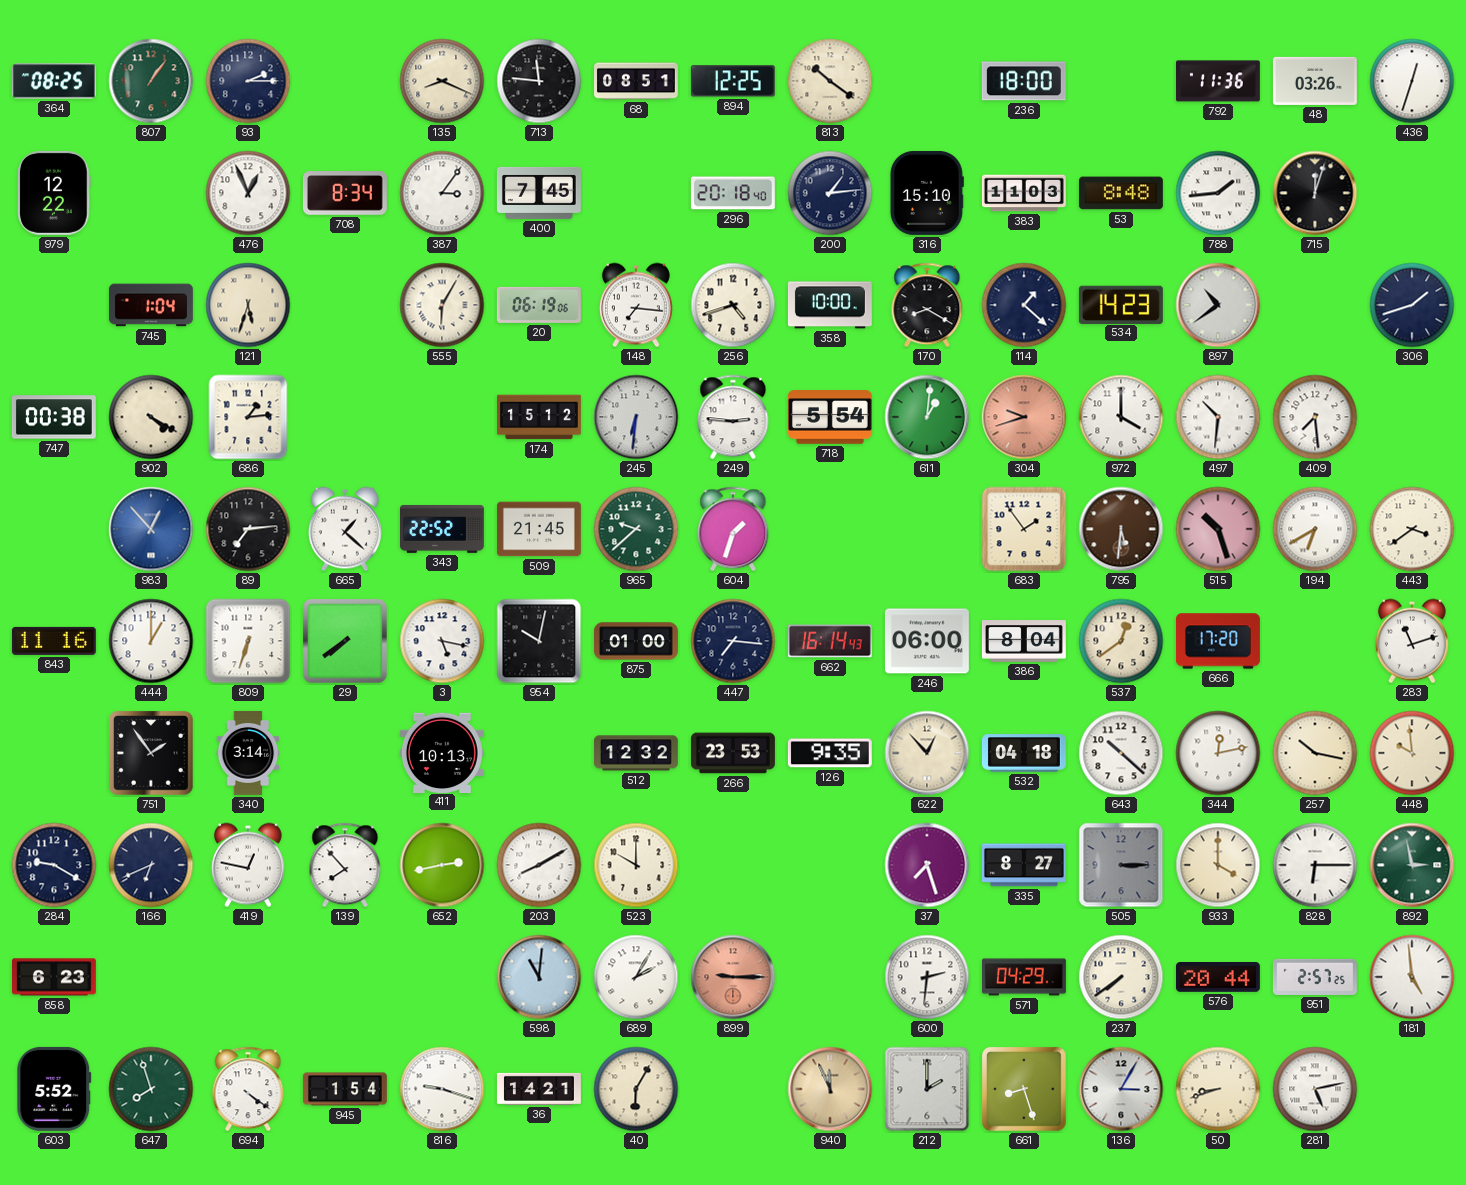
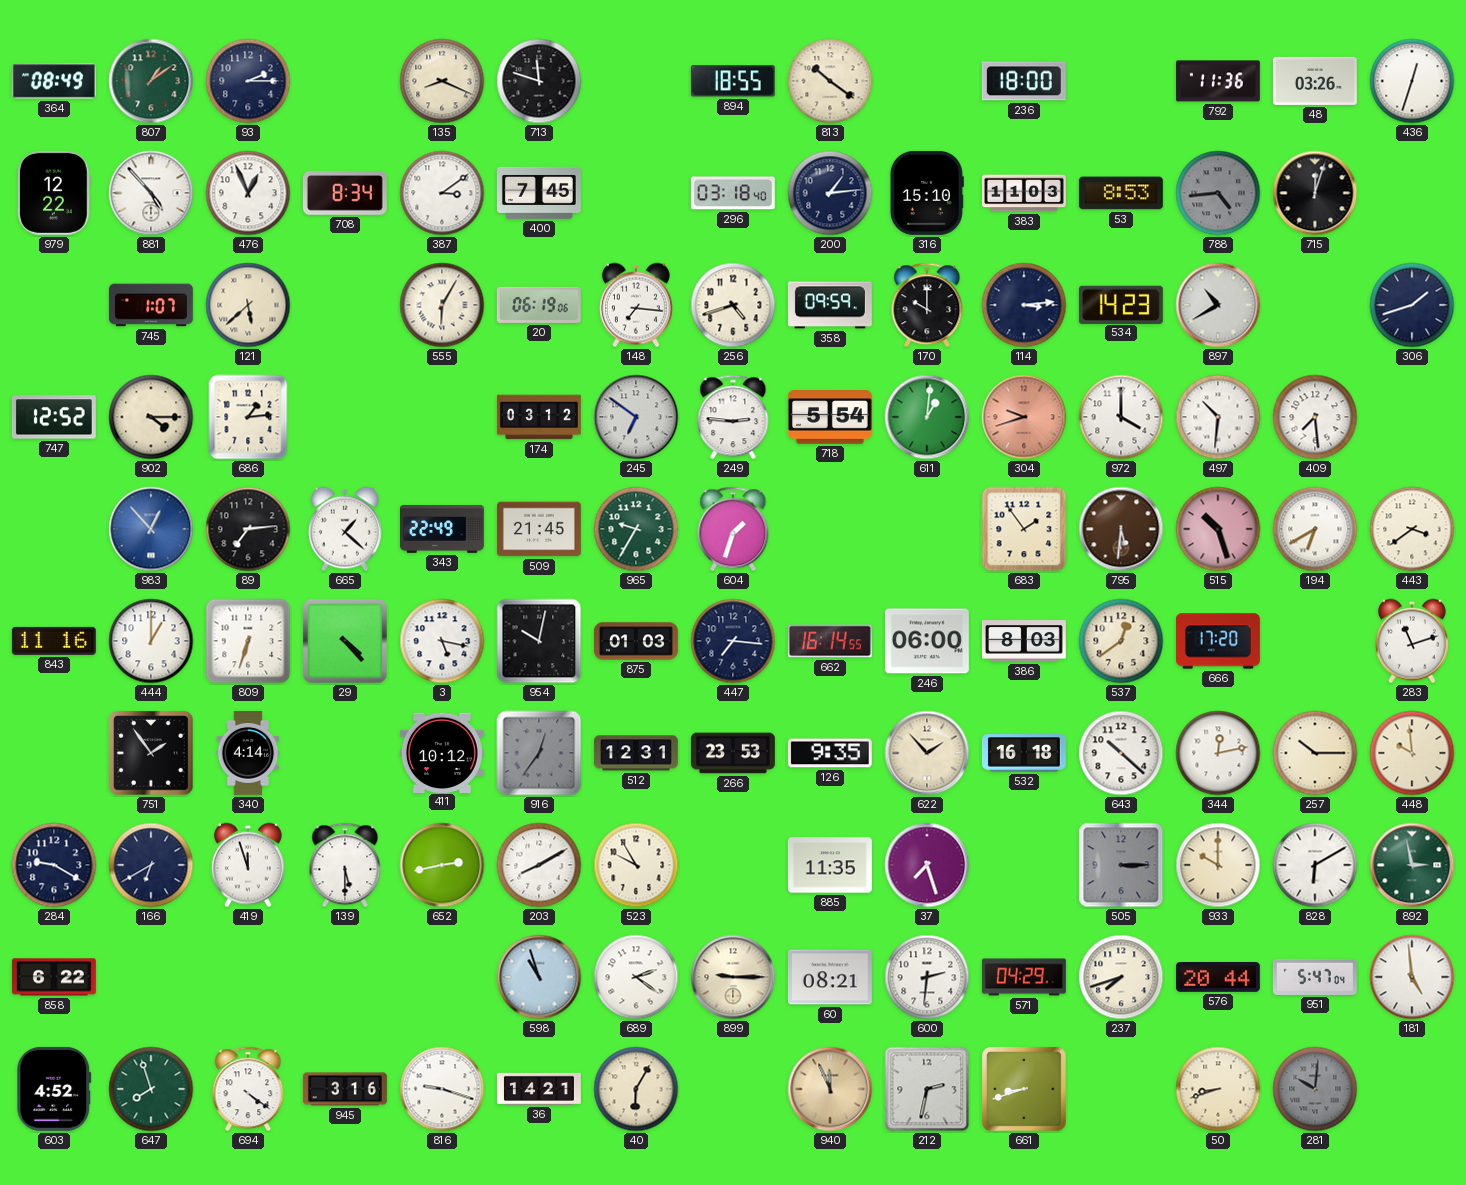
364: 08:25 -> 08:49 (54, 81)
807: 1:06 -> 1:09 (151, 81)
713: 11:46 -> 11:48 (539, 81)
68: 08:51 -> none (637, 81)
894: 12:25 -> 18:55 (733, 81)
881: none -> 4:53 (151, 193)
387: 3:06 -> 3:09 (442, 193)
296: 20:18 -> 03:18 (733, 193)
53: 8:48 -> 8:53 (1121, 193)
788: 1:44 -> 4:44 (1218, 193)
788 dial: white -> grey (1218, 193)
745: 1:04 -> 1:07 (151, 305)
121: 5:33 -> 5:38 (248, 305)
358: 10:00 -> 09:59 (830, 305)
170: 8:20 -> 10:00 (927, 305)
114: 1:22 -> 3:14 (1024, 305)
897: 10:39 -> 10:40 (1218, 305)
747: 00:38 -> 12:52 (54, 417)
902: 4:20 -> 4:15 (151, 417)
174: 15:12 -> 03:12 (539, 417)
245: 6:31 -> 6:51 (636, 417)
343: 22:52 -> 22:49 (442, 529)
965: 9:38 -> 9:35 (636, 529)
29: 7:39 -> 4:23 (345, 641)
875: 01:00 -> 01:03 (636, 641)
662: 16:14:43 -> 16:14:55 (830, 641)
386: 8:04 -> 8:03 (1024, 641)
340: 3:14 -> 4:14 (248, 753)
411: 10:13 -> 10:12 (442, 752)
916: none -> 12:36 (539, 753)
512: 12:32 -> 12:31 (636, 753)
622: 12:53 -> 1:53 (927, 753)
532: 04:18 -> 16:18 (1024, 753)
257: 10:17 -> 10:15 (1315, 753)
166: 6:41 -> 6:40 (151, 865)
419: 12:47 -> 11:57 (248, 865)
139: 7:53 -> 5:30 (345, 865)
523: 10:00 -> 9:55 (636, 865)
885: none -> 11:35 (830, 865)
335: 8:27 -> none (1024, 865)
933: 4:00 -> 10:00 (1218, 865)
828: 6:15 -> 6:10 (1315, 865)
858: 6:23 -> 6:22 (54, 977)
598: 11:01 -> 10:57 (539, 977)
689: 2:05 -> 2:21 (636, 977)
899 dial: salmon -> cream (733, 977)
60: none -> 08:21 (830, 977)
237: 7:39 -> 7:42 (1121, 977)
951: 2:57 -> 5:47 (1315, 977)
603: 5:52 -> 4:52 (54, 1089)
945: 1:54 -> 3:16 (345, 1089)
212: 2:00 -> 2:32 (927, 1089)
661: 8:27 -> 8:42 (1024, 1089)
136: 3:05 -> none (1121, 1089)
281: 5:13 -> 10:01 (1315, 1089)
281 dial: white -> grey (1315, 1089)
